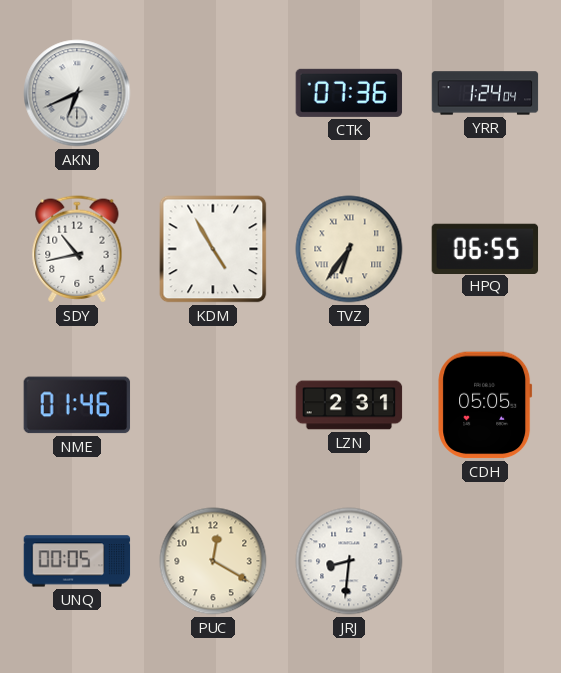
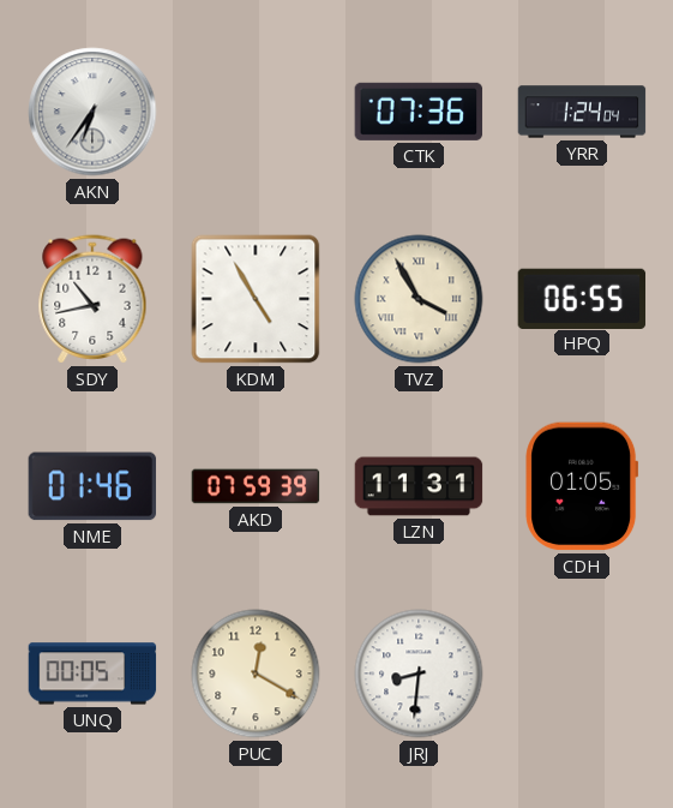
AKN: 6:41 -> 6:36 (92, 112)
TVZ: 6:36 -> 3:55 (419, 299)
AKD: none -> 07:59 (256, 486)
LZN: 2:31 -> 11:31 (419, 486)
CDH: 05:05 -> 01:05 (582, 486)
